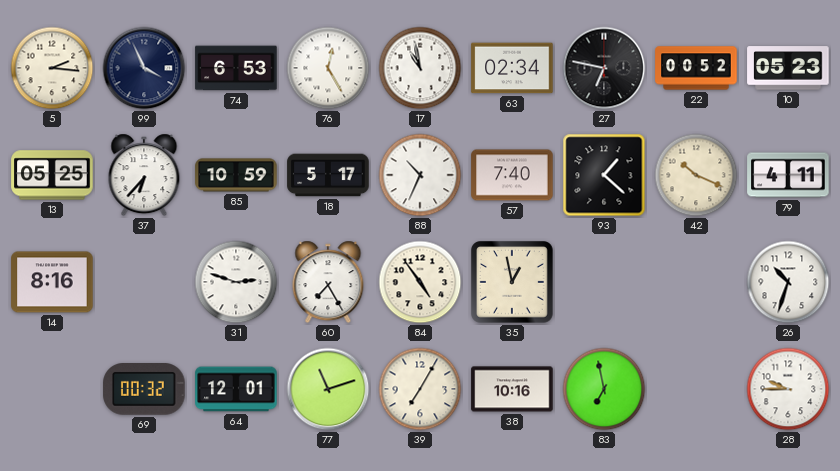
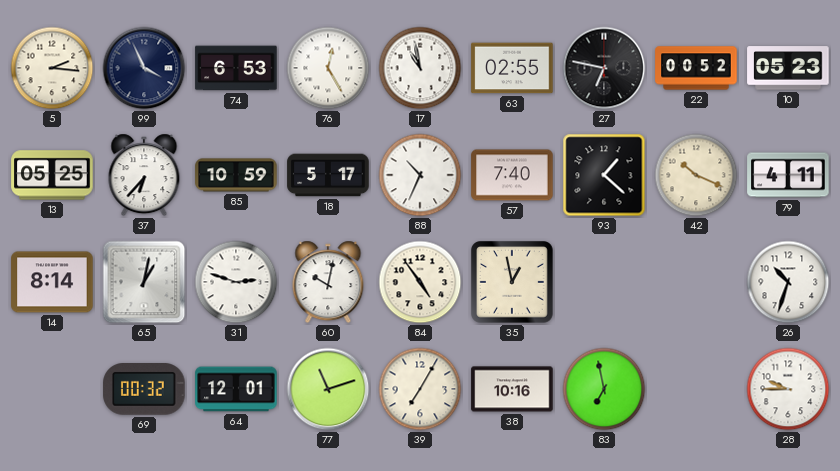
63: 02:34 -> 02:55 (512, 68)
14: 8:16 -> 8:14 (52, 282)
65: none -> 1:02 (144, 282)
60: 7:25 -> 10:02 (328, 282)
